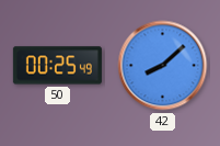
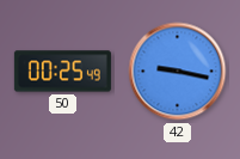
42: 8:08 -> 9:17 (178, 72)
